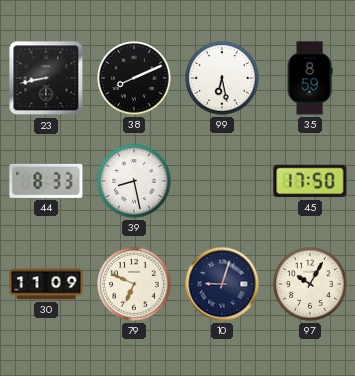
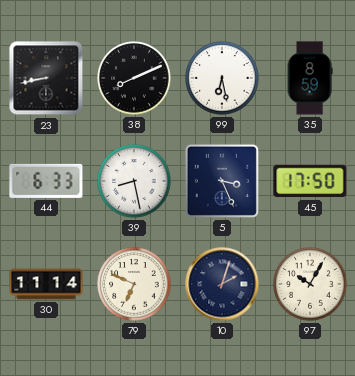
44: 8:33 -> 6:33 (46, 181)
5: none -> 3:26 (222, 181)
30: 11:09 -> 11:14 (46, 284)
10: 9:03 -> 2:03 (222, 284)
